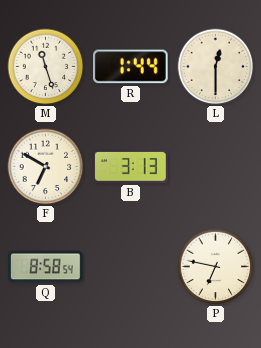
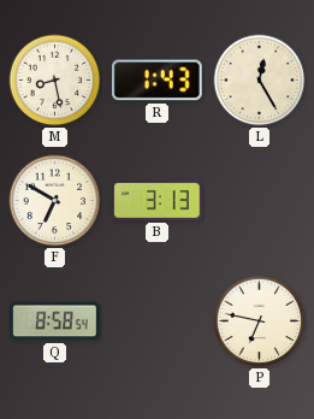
M: 11:27 -> 8:28 (55, 81)
R: 1:44 -> 1:43 (158, 81)
L: 12:30 -> 12:25 (260, 81)
